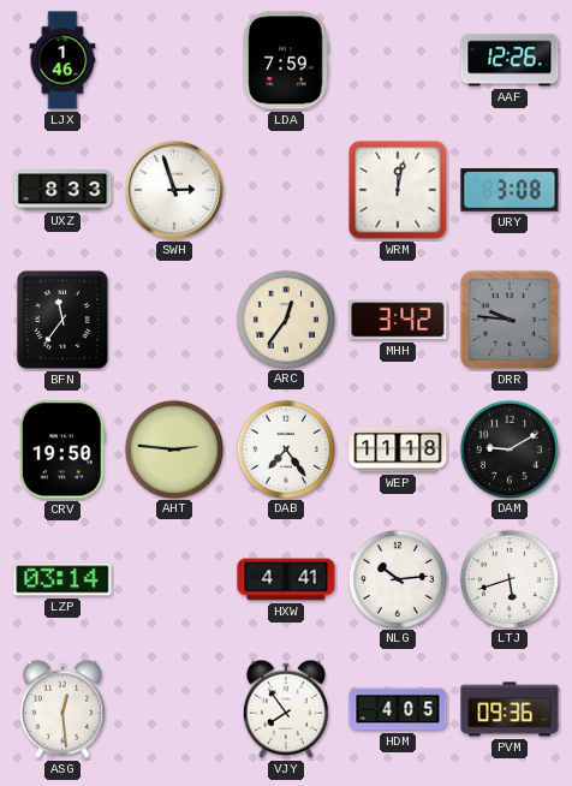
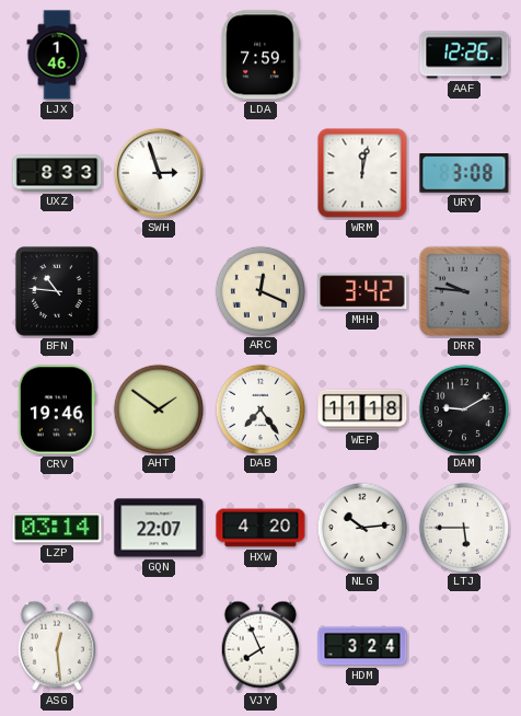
BFN: 11:36 -> 10:46 (57, 291)
ARC: 12:36 -> 12:19 (259, 290)
CRV: 19:50 -> 19:46 (57, 409)
AHT: 2:46 -> 1:51 (158, 408)
GQN: none -> 22:07 (159, 528)
HXW: 4:41 -> 4:20 (260, 528)
LTJ: 5:42 -> 5:45 (463, 527)
VJY: 7:54 -> 7:56 (260, 646)
HDM: 4:05 -> 3:24 (362, 646)
PVM: 09:36 -> none (510, 709)
